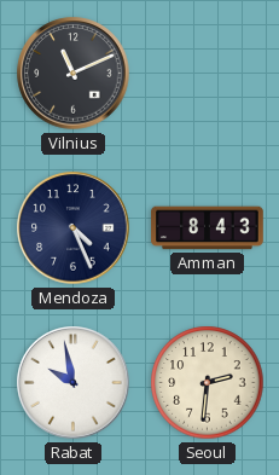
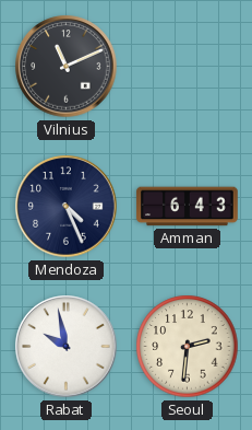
Amman: 8:43 -> 6:43 (188, 207)
